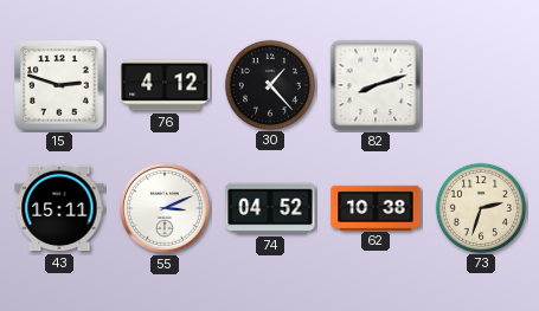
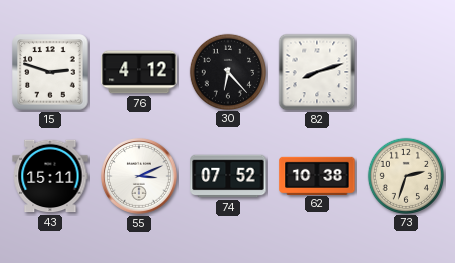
30: 1:23 -> 6:23 (227, 71)
74: 04:52 -> 07:52 (228, 176)
